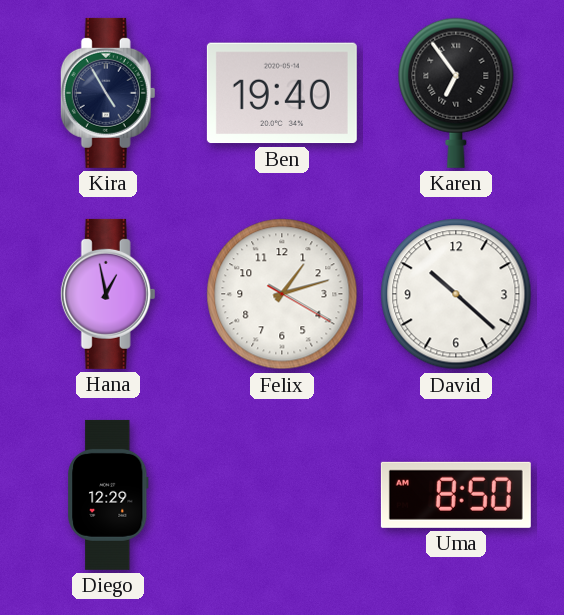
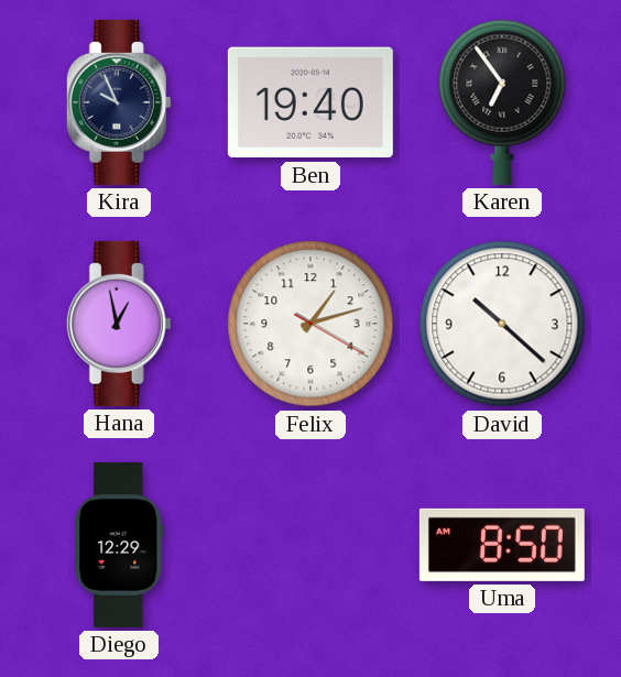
Kira: 4:55 -> 9:56 (119, 102)
